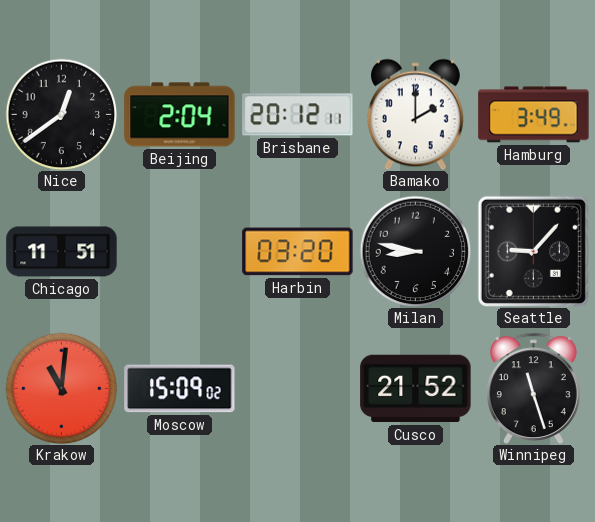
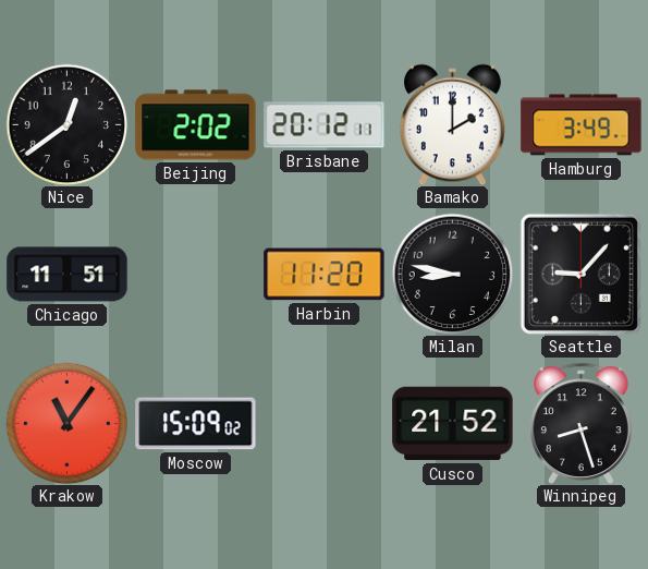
Beijing: 2:04 -> 2:02 (196, 125)
Harbin: 03:20 -> 11:20 (325, 275)
Krakow: 11:01 -> 11:06 (66, 423)
Winnipeg: 11:27 -> 8:27 (580, 423)
